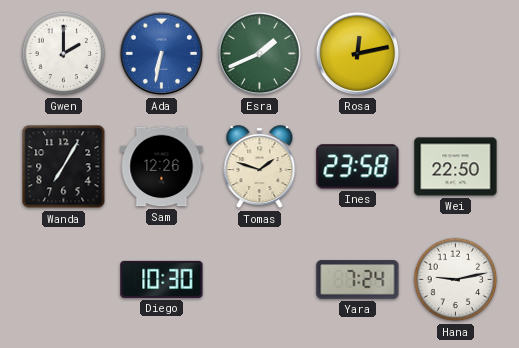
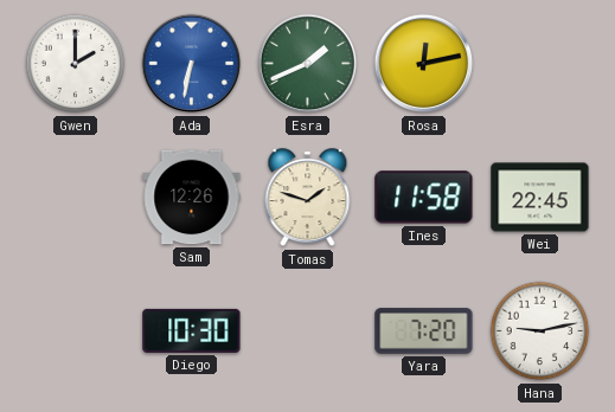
Wanda: 7:05 -> none (64, 167)
Ines: 23:58 -> 11:58 (424, 198)
Wei: 22:50 -> 22:45 (540, 198)
Yara: 7:24 -> 7:20 (424, 331)
